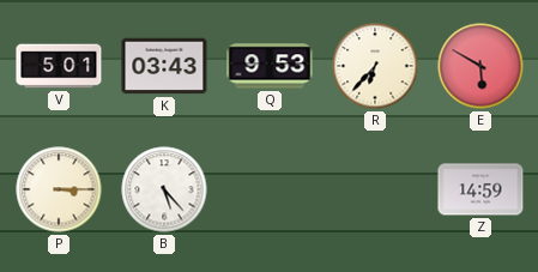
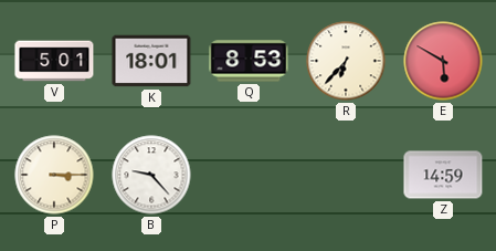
K: 03:43 -> 18:01 (151, 61)
Q: 9:53 -> 8:53 (249, 61)
B: 5:23 -> 9:23 (151, 175)
